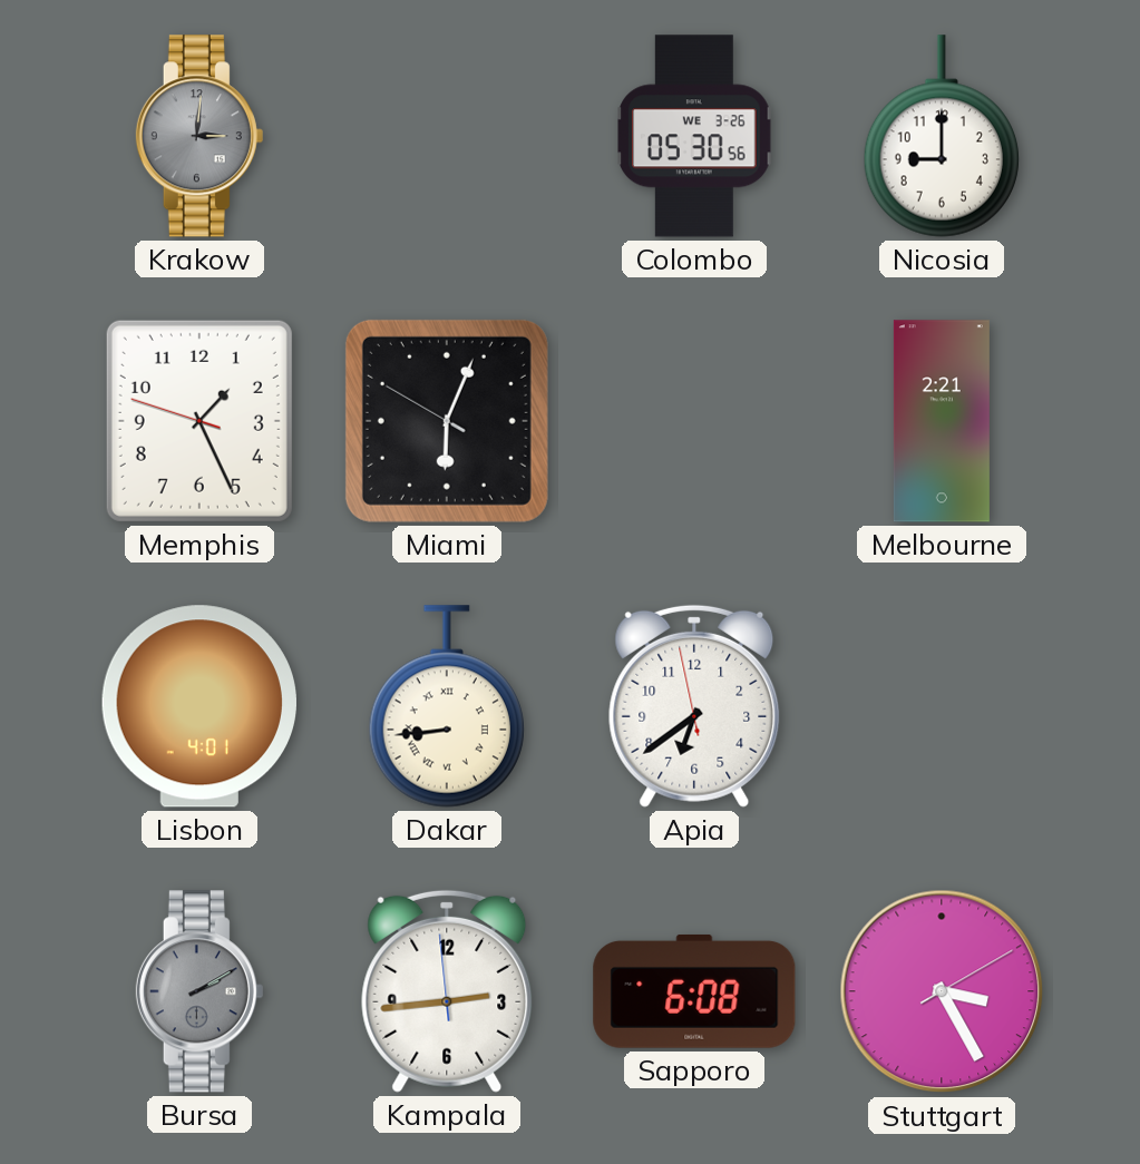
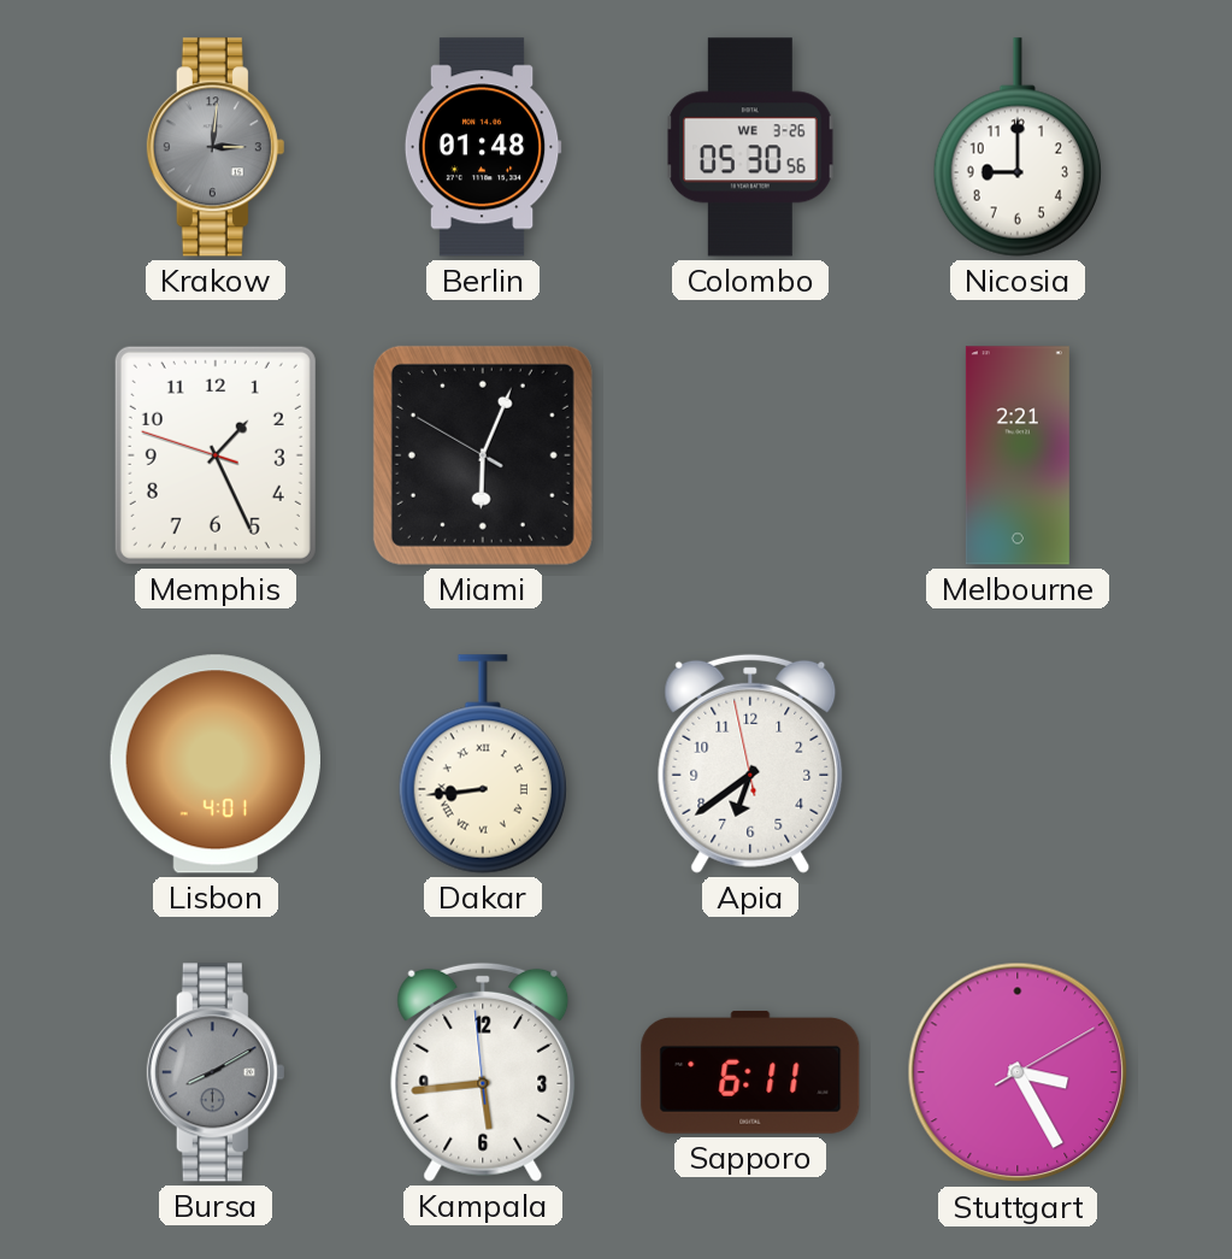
Berlin: none -> 01:48 (483, 147)
Bursa: 2:10 -> 8:10 (216, 1072)
Kampala: 2:43 -> 5:43 (483, 1072)
Sapporo: 6:08 -> 6:11 (750, 1072)
